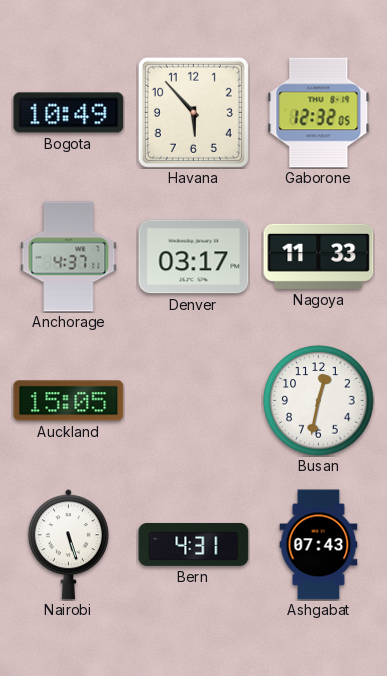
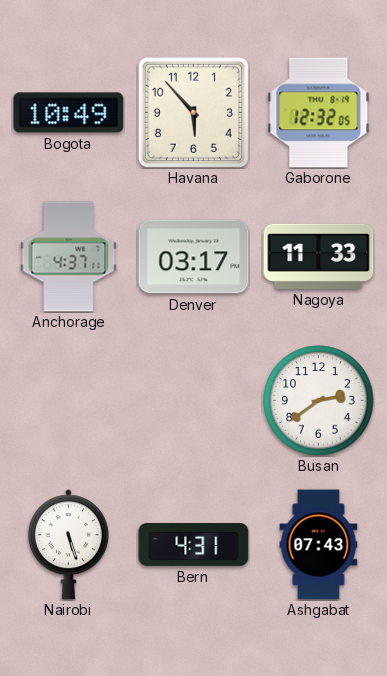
Auckland: 15:05 -> none (69, 401)
Busan: 12:32 -> 2:39 (319, 401)
